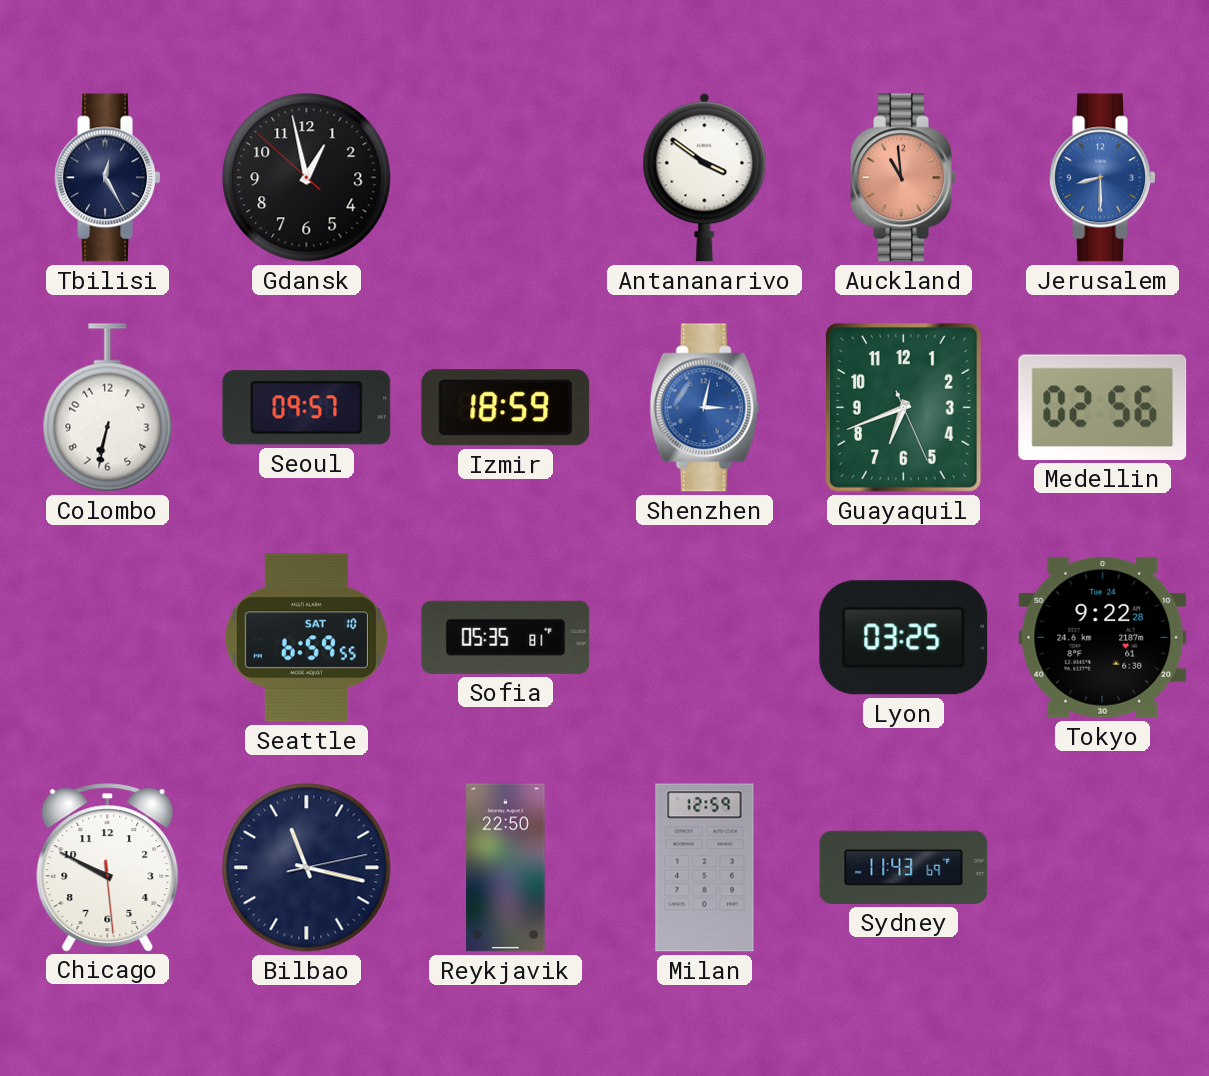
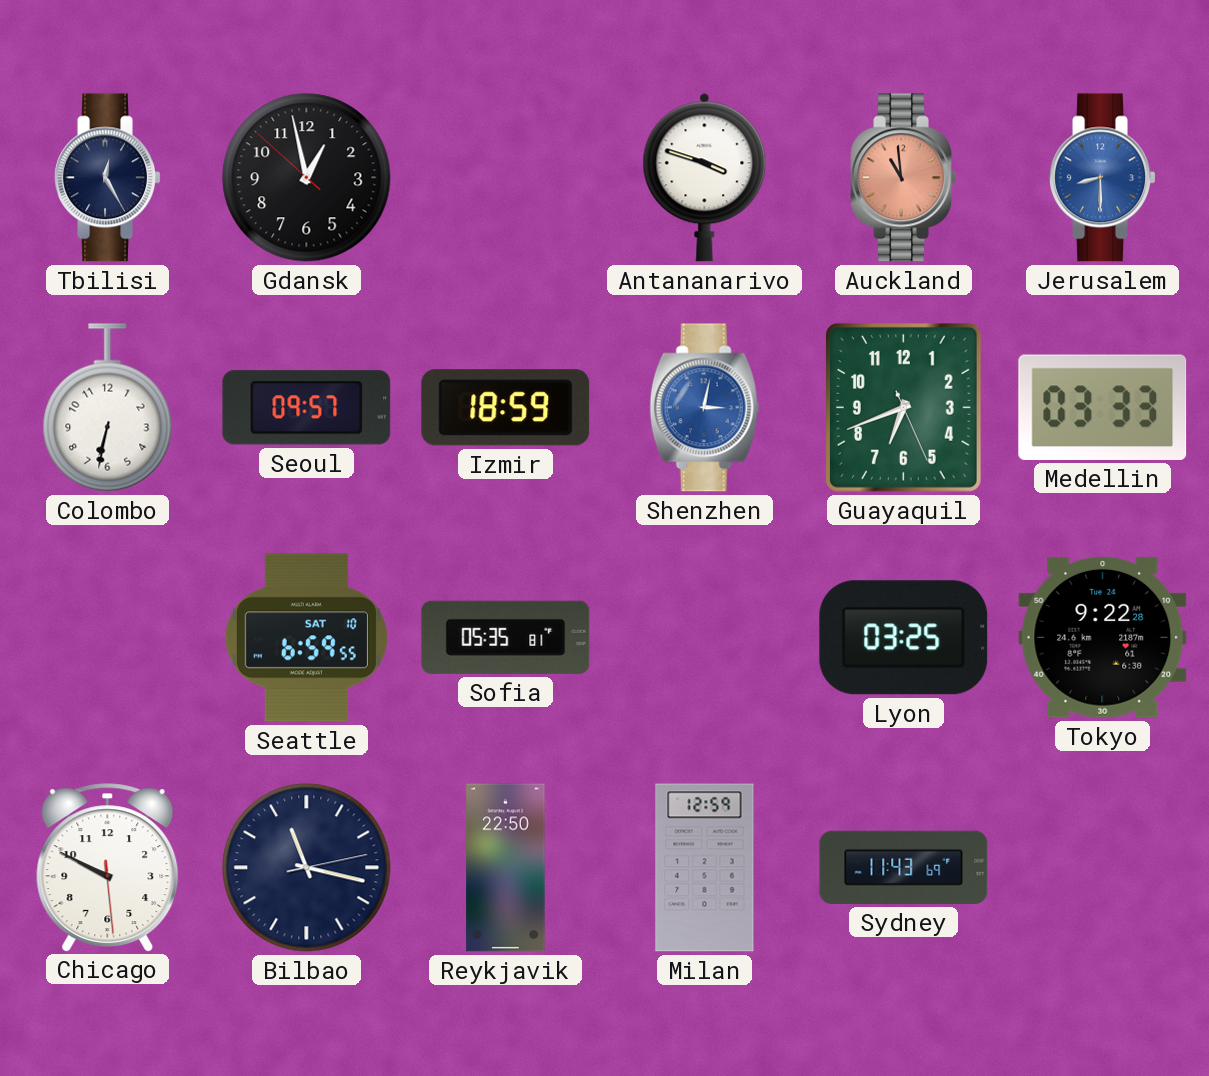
Antananarivo: 3:51 -> 3:48 (705, 177)
Medellin: 02:56 -> 03:33 (1103, 407)
